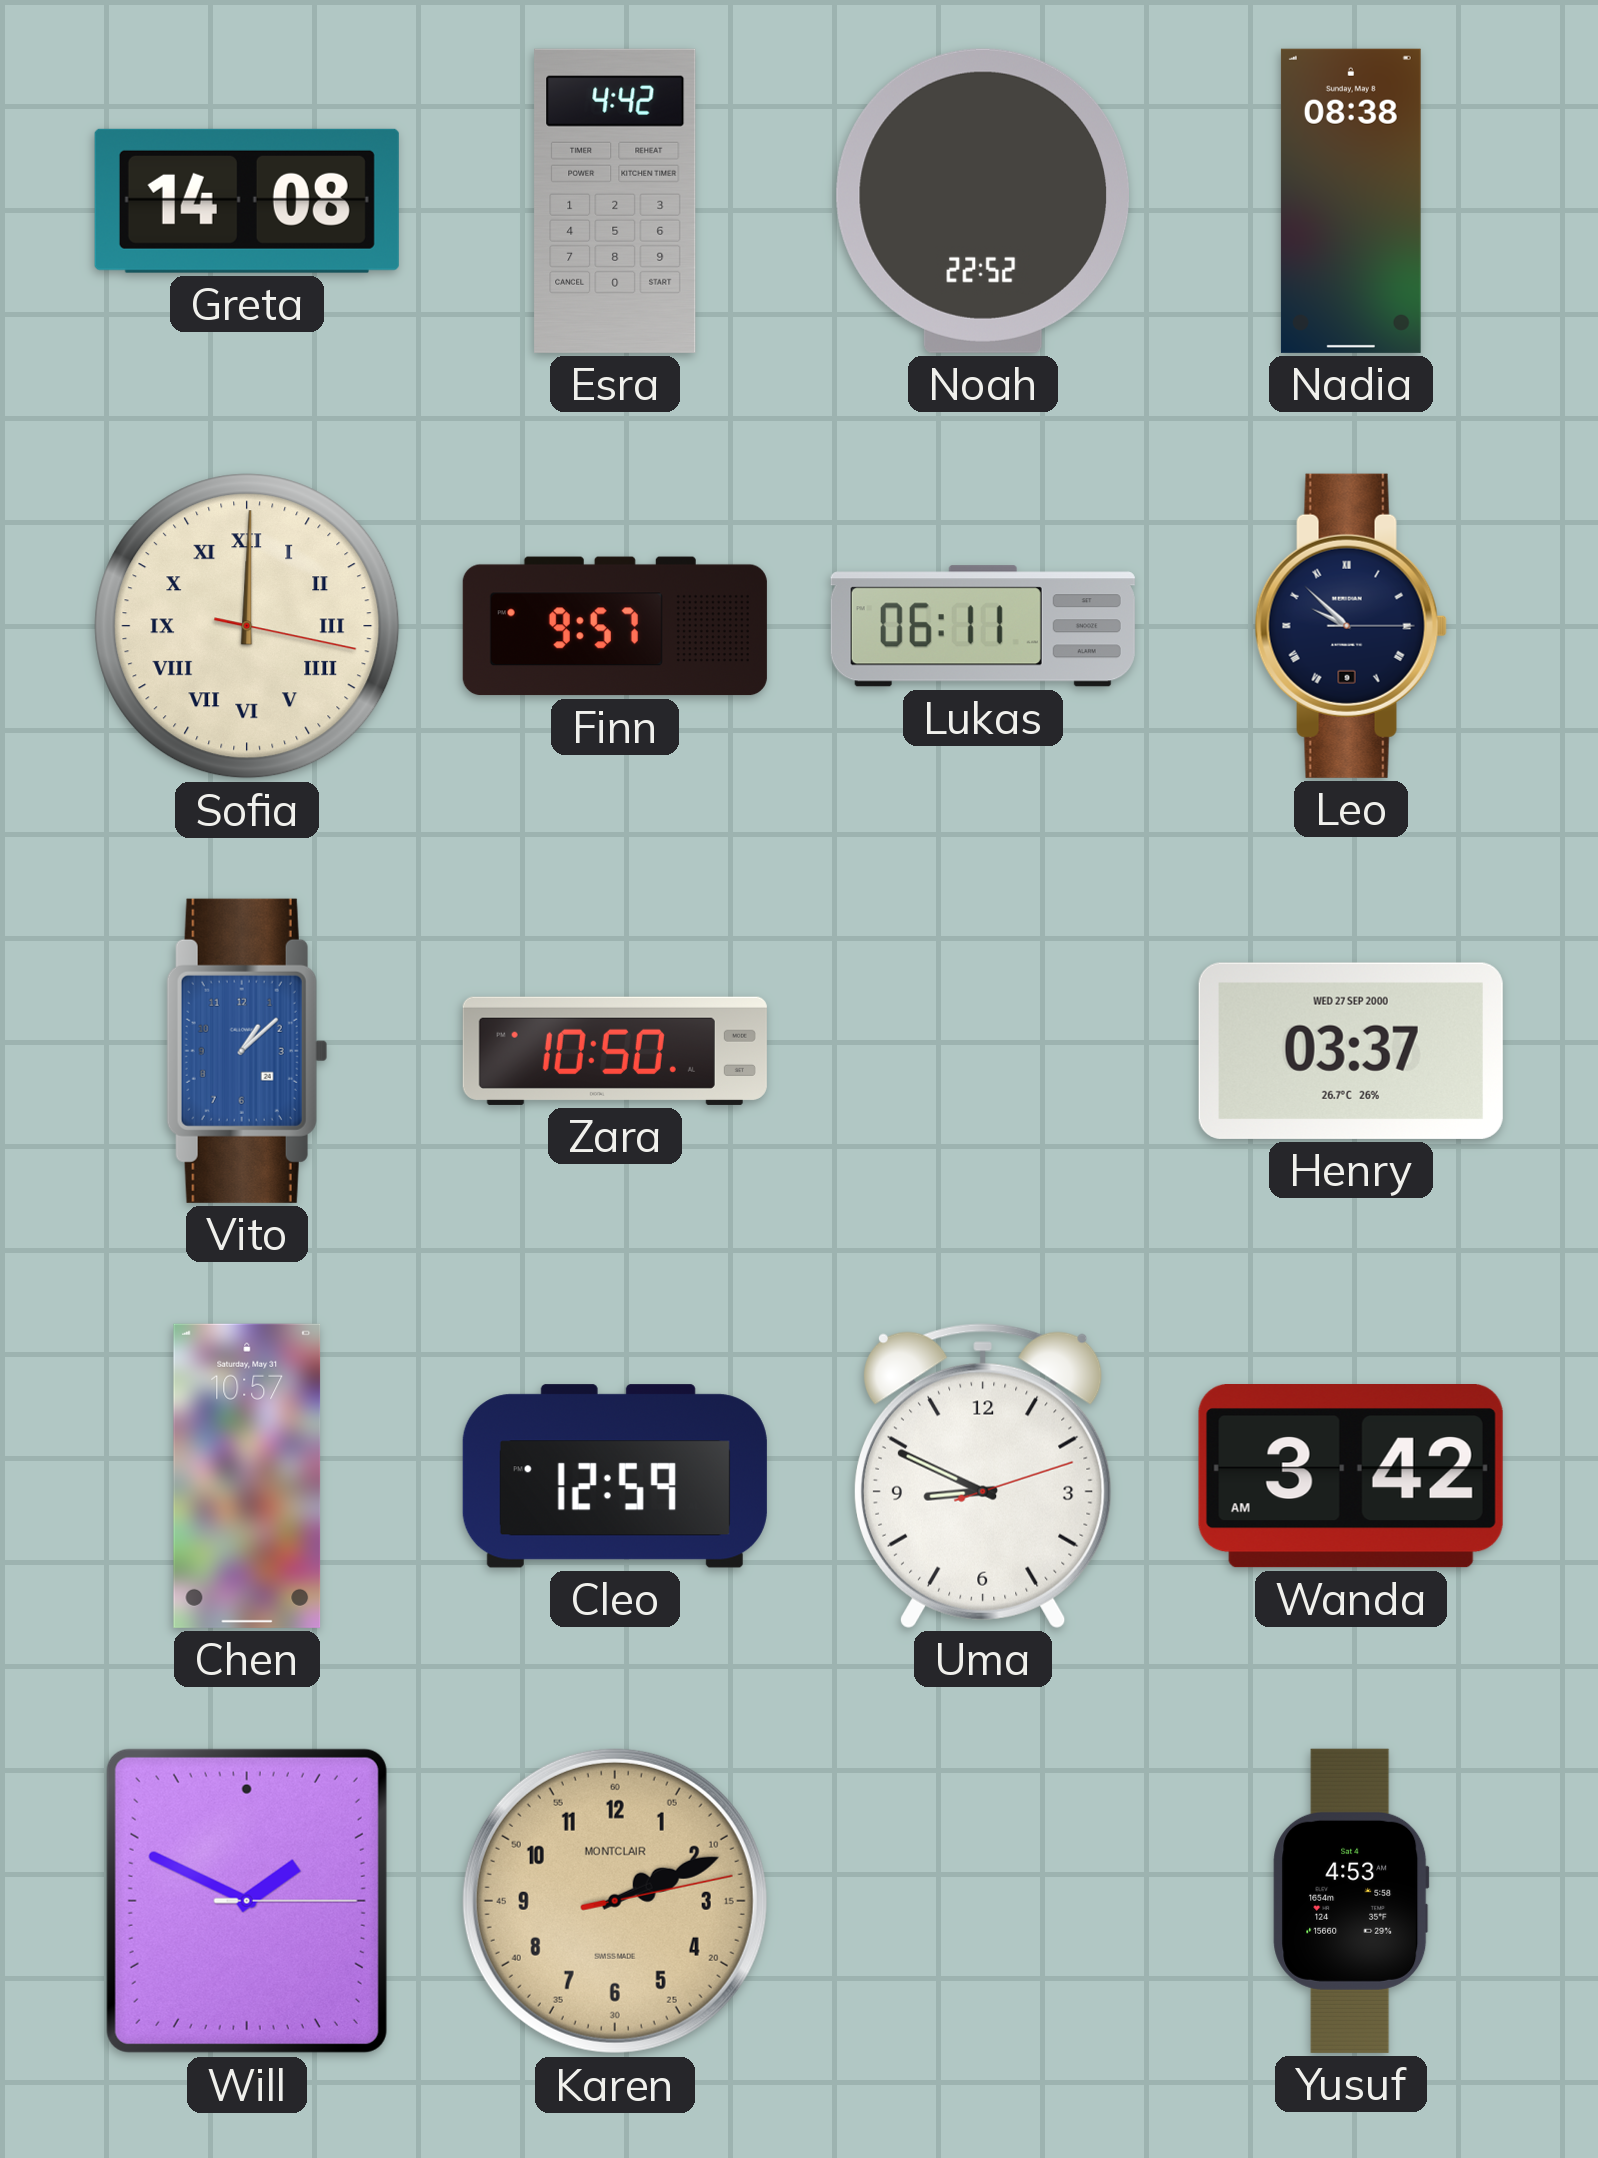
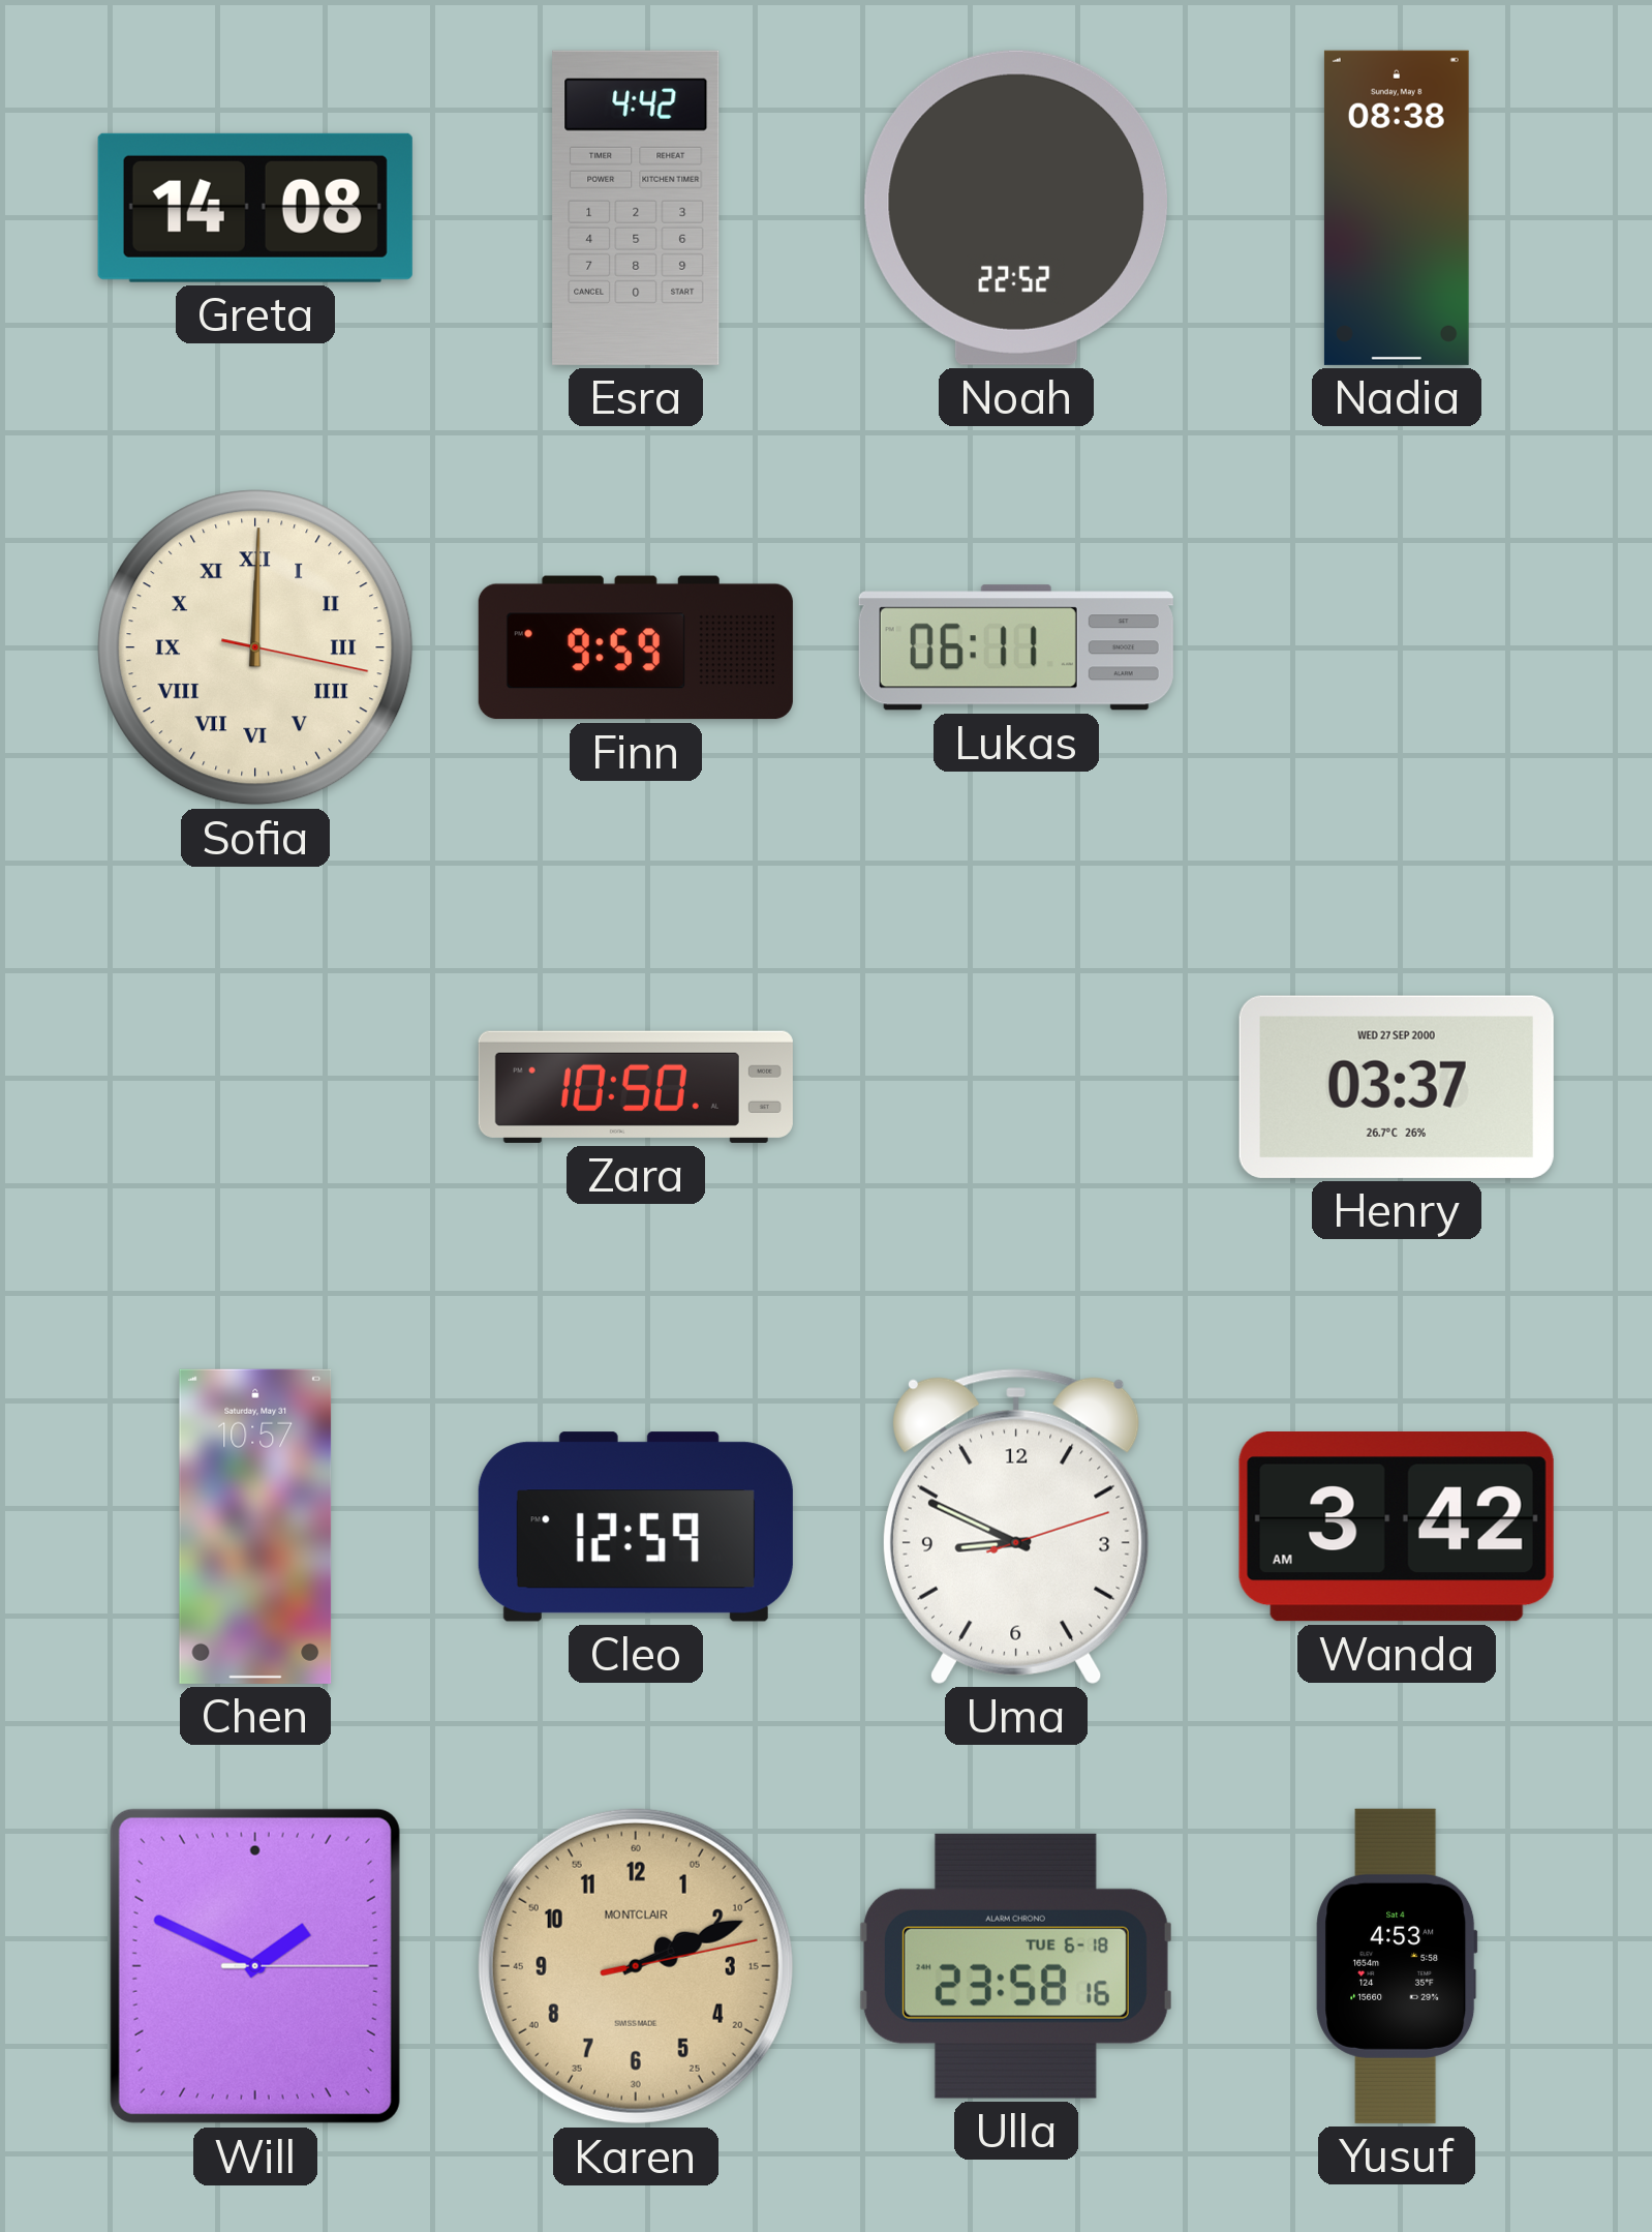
Finn: 9:57 -> 9:59 (636, 647)
Leo: 9:52 -> none (1351, 626)
Vito: 1:08 -> none (247, 1051)
Ulla: none -> 23:58 (1015, 1966)
